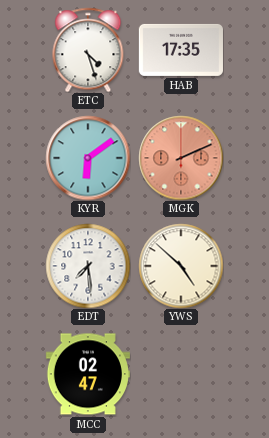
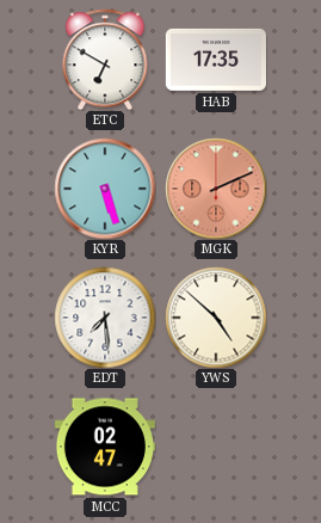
ETC: 4:27 -> 6:50 (105, 60)
KYR: 6:09 -> 5:27 (105, 189)
